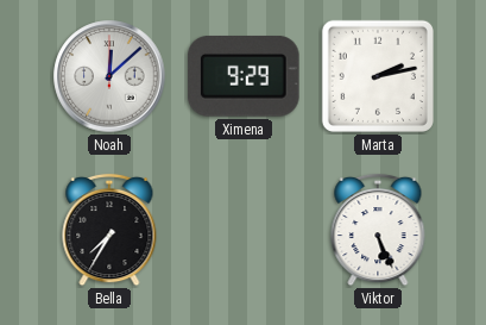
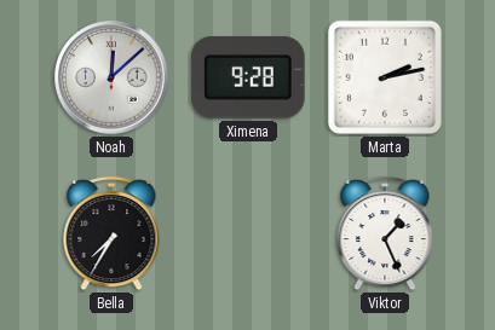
Ximena: 9:29 -> 9:28 (249, 79)
Viktor: 5:26 -> 1:26 (385, 233)
